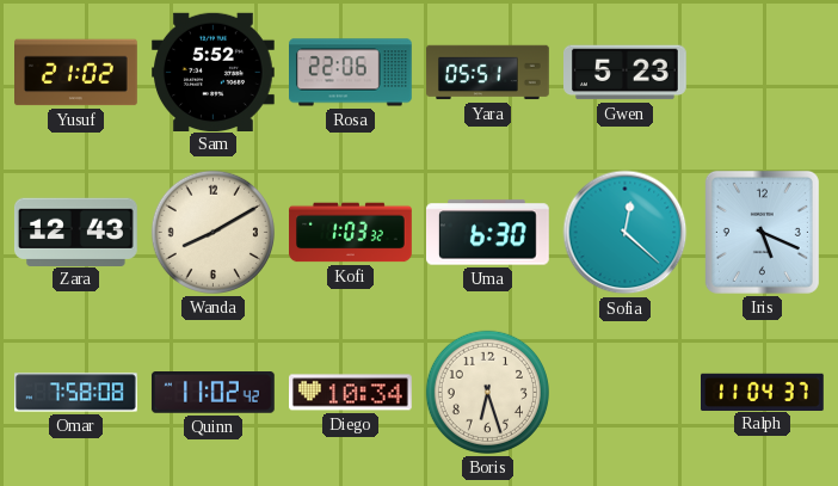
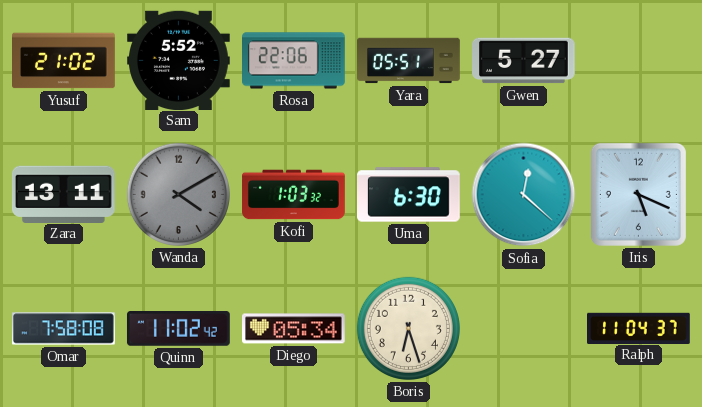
Gwen: 5:23 -> 5:27 (524, 61)
Zara: 12:43 -> 13:11 (64, 194)
Wanda: 8:10 -> 4:10 (178, 194)
Wanda dial: cream -> grey (178, 194)
Diego: 10:34 -> 05:34 (294, 329)
